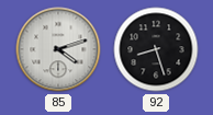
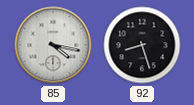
85: 4:12 -> 4:17 (53, 45)
